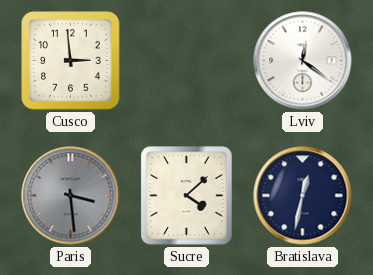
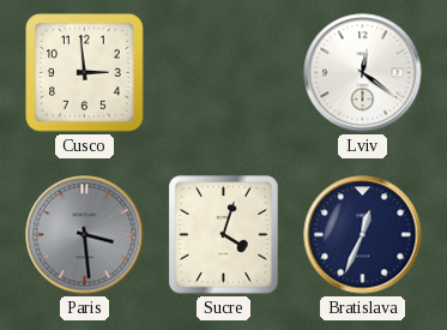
Sucre: 4:08 -> 4:03 (224, 235)
Bratislava: 12:32 -> 12:34 (363, 235)
